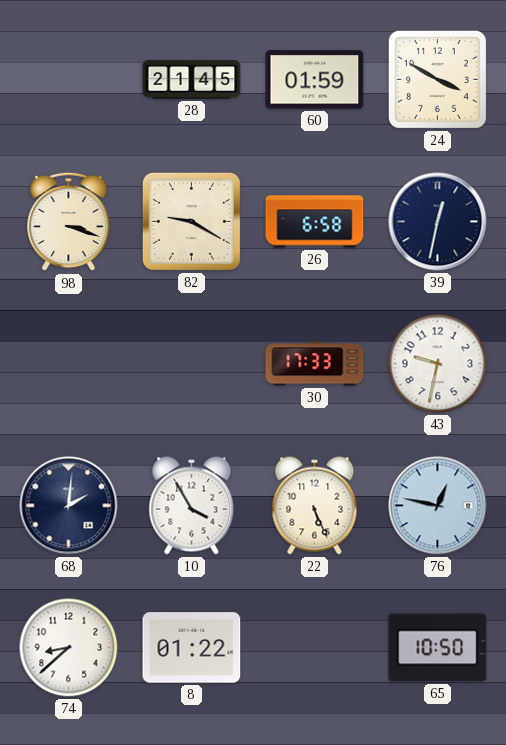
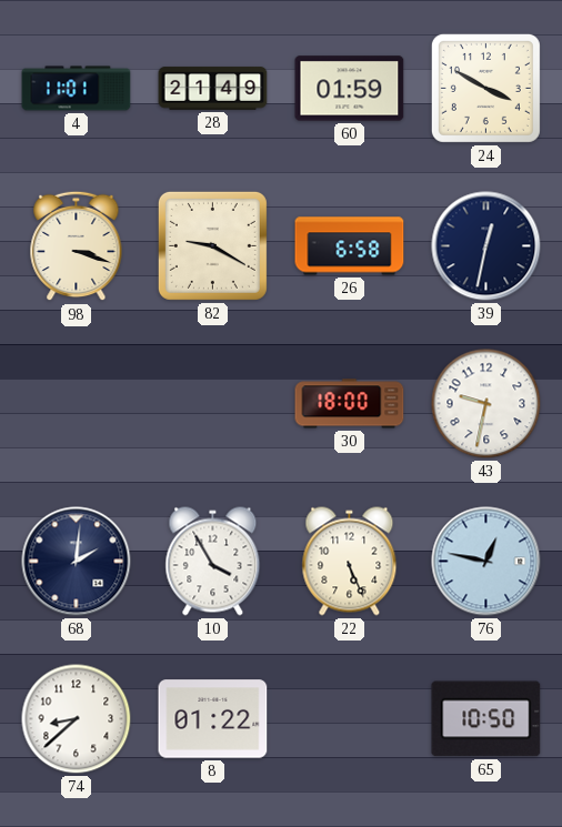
4: none -> 11:01 (77, 89)
28: 21:45 -> 21:49 (213, 89)
30: 17:33 -> 18:00 (350, 404)
